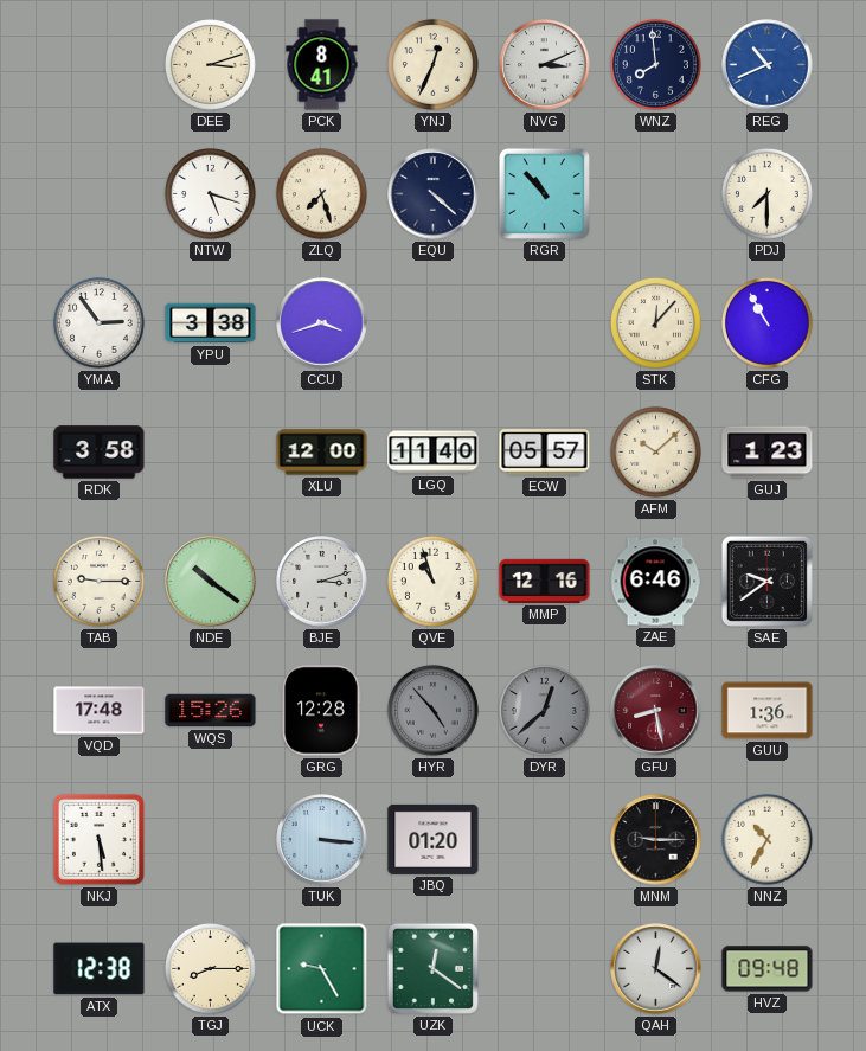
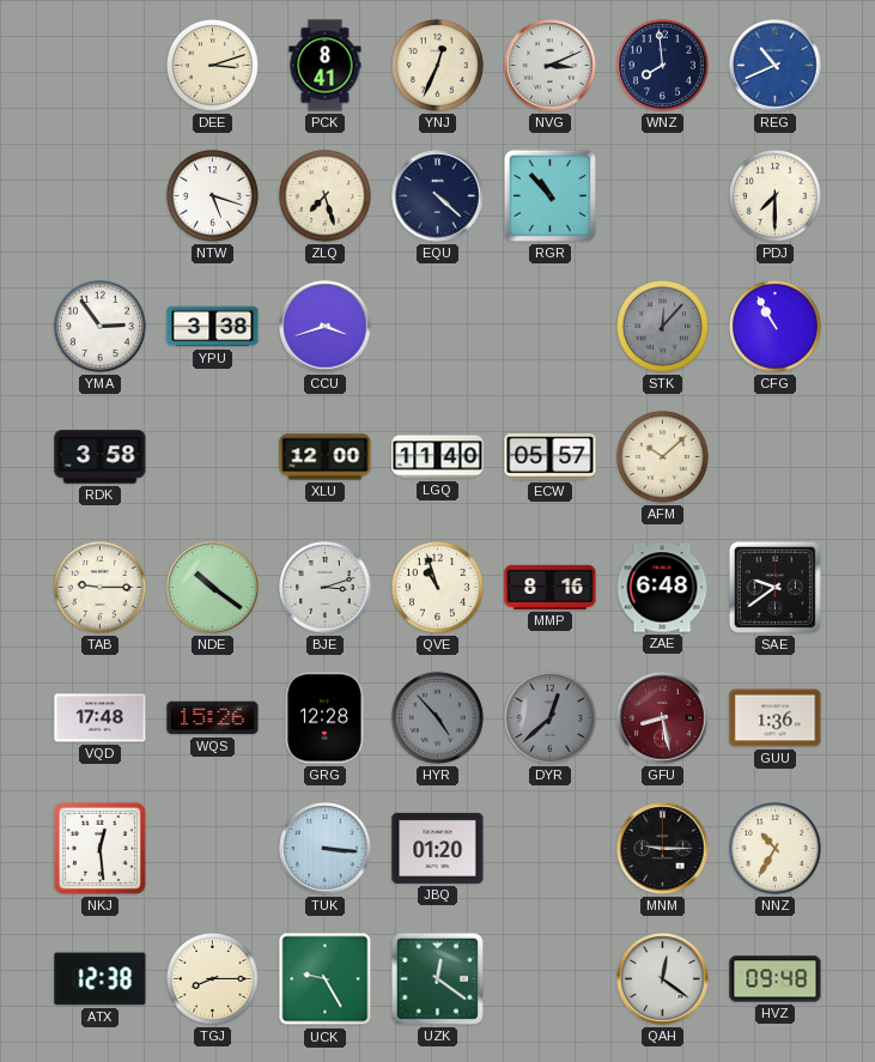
STK dial: cream -> grey (662, 326)
GUJ: 1:23 -> none (768, 453)
MMP: 12:16 -> 8:16 (551, 587)
ZAE: 6:46 -> 6:48 (662, 588)
NKJ: 5:29 -> 12:29 (99, 848)
